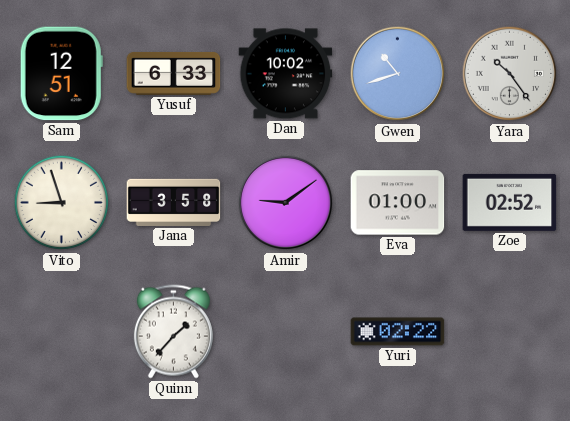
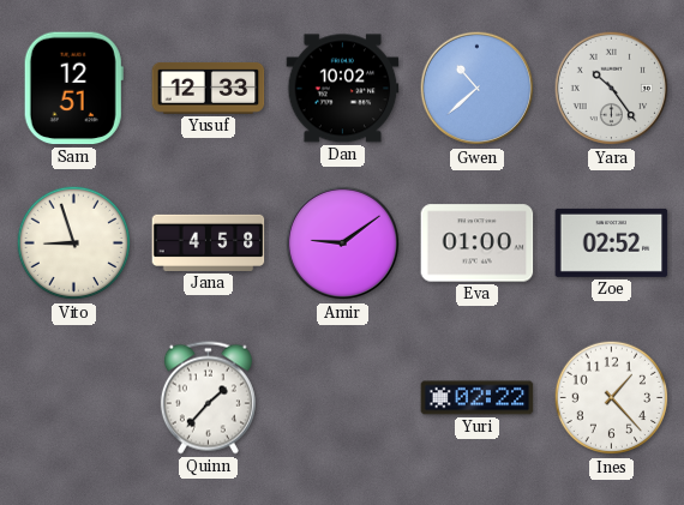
Yusuf: 6:33 -> 12:33 (209, 88)
Gwen: 10:42 -> 10:38 (478, 89)
Jana: 3:58 -> 4:58 (209, 242)
Ines: none -> 1:23 (612, 398)
